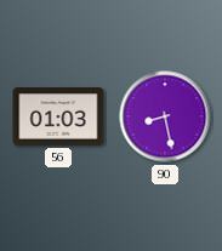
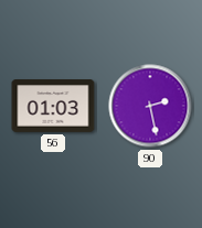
90: 8:28 -> 2:28 (150, 106)
